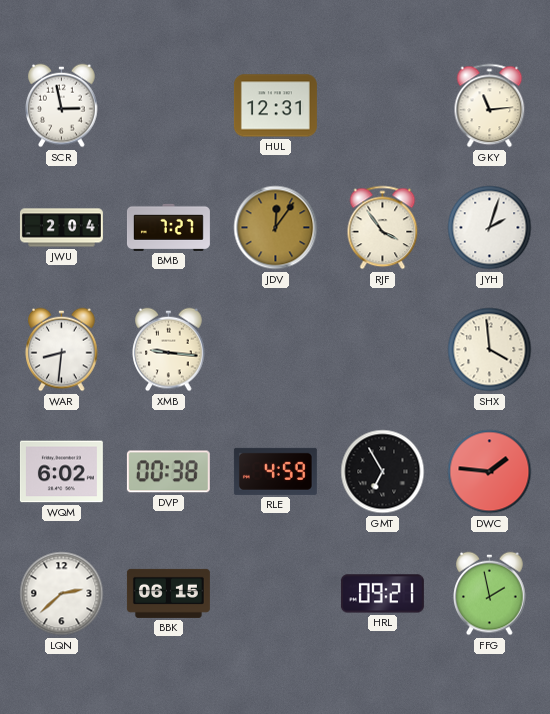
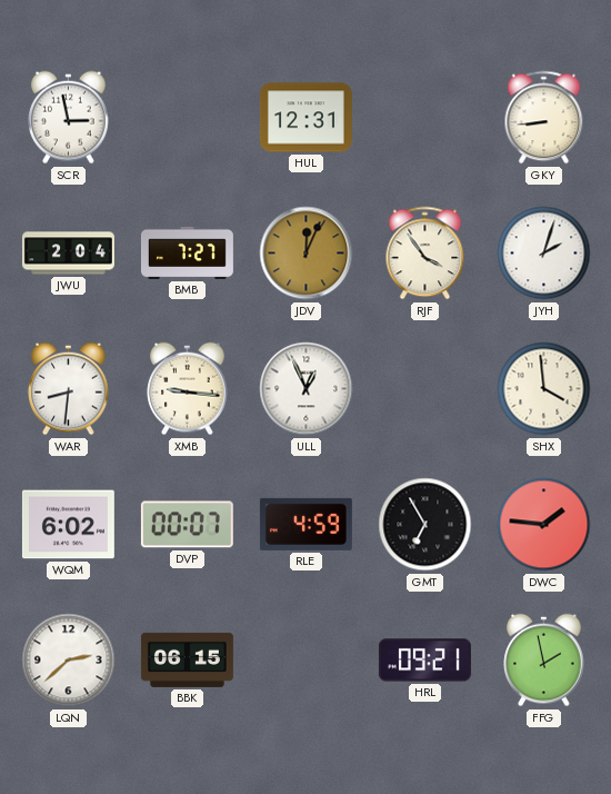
GKY: 11:14 -> 8:44 (544, 118)
JDV: 12:06 -> 12:04 (307, 254)
ULL: none -> 12:56 (307, 389)
DVP: 00:38 -> 00:07 (187, 525)
